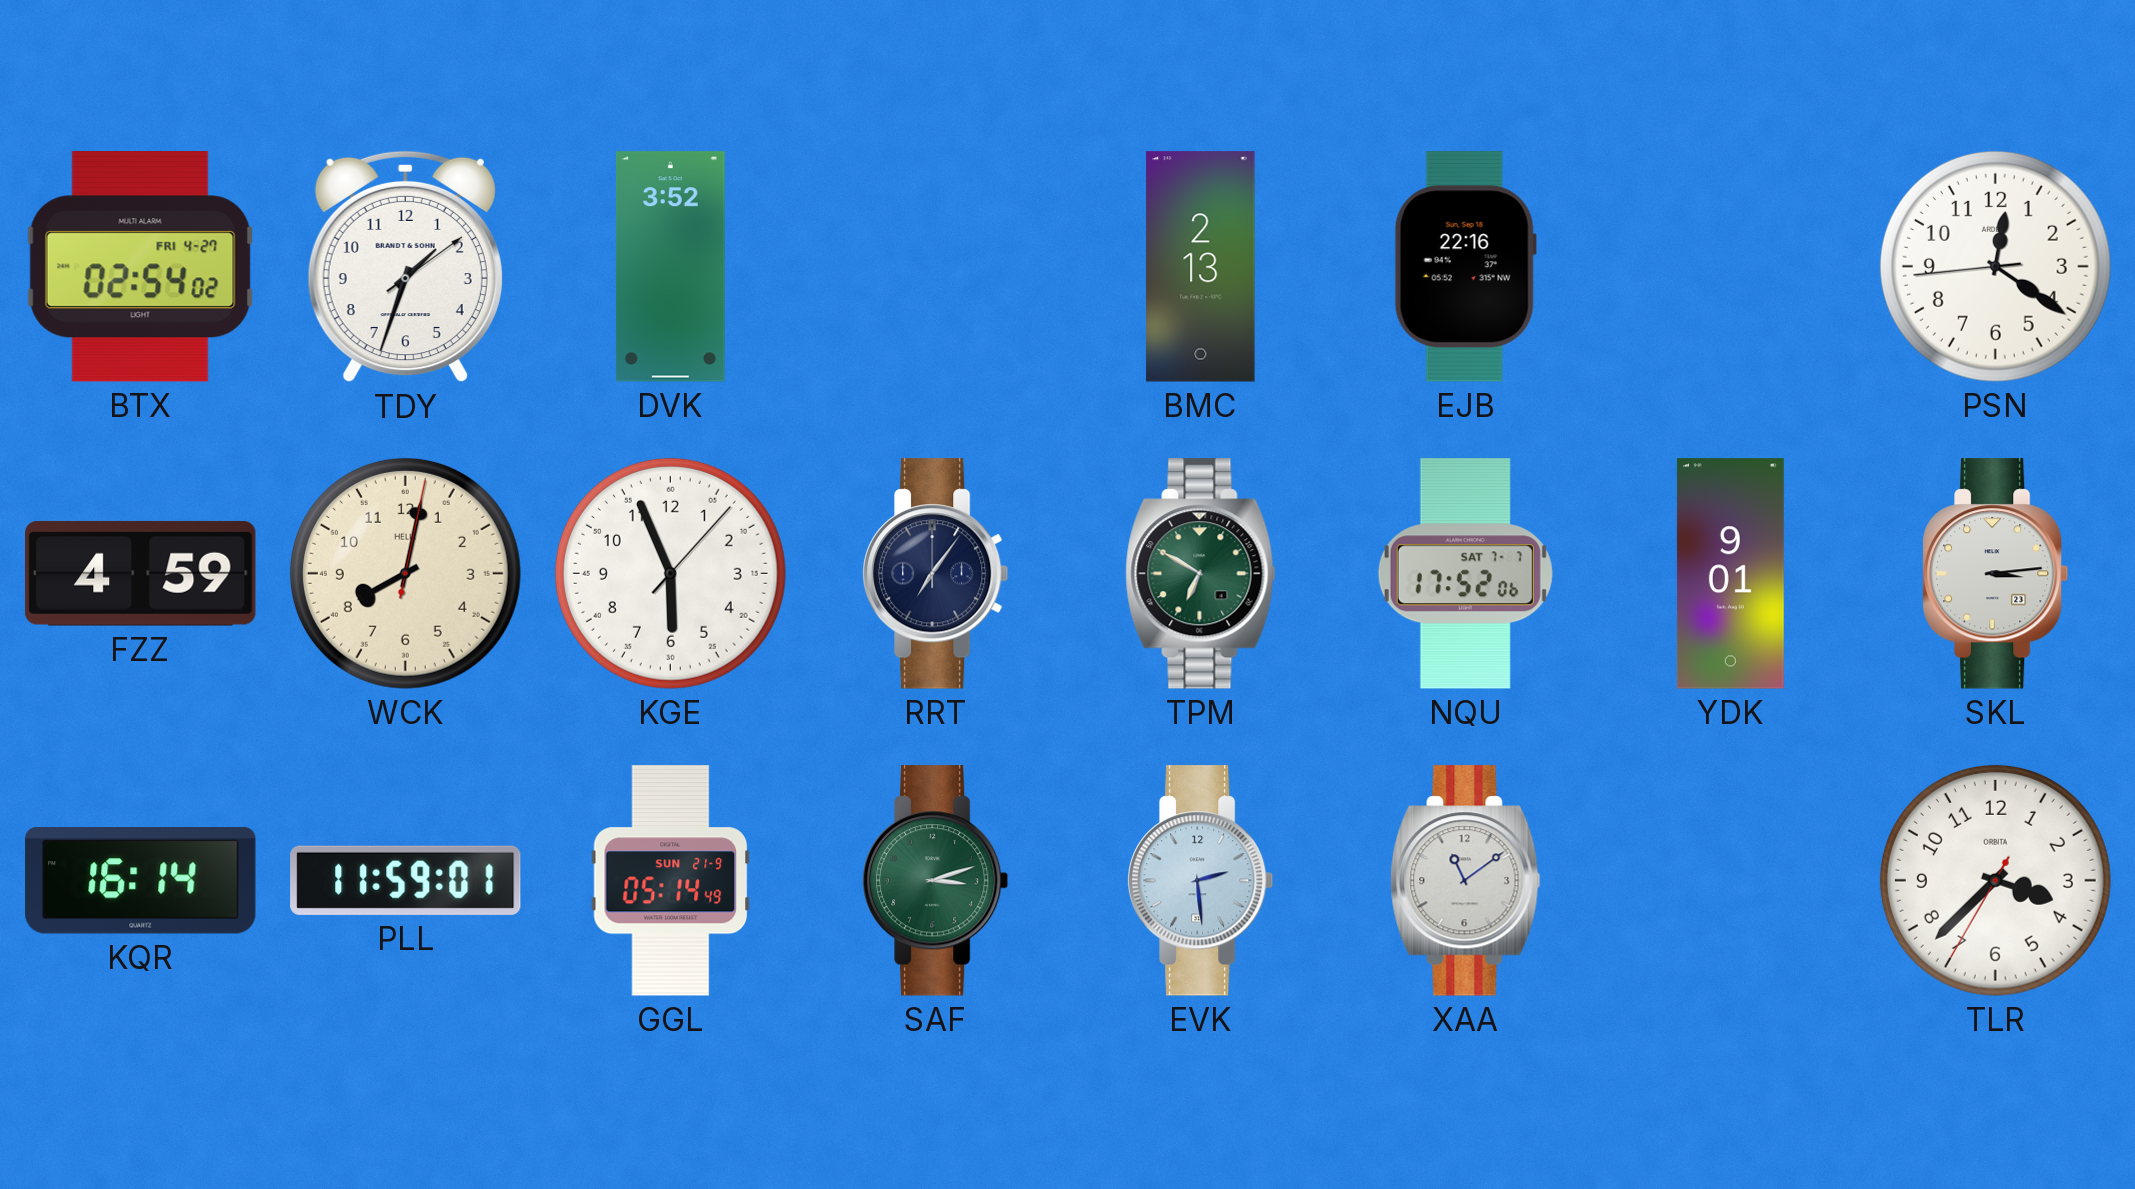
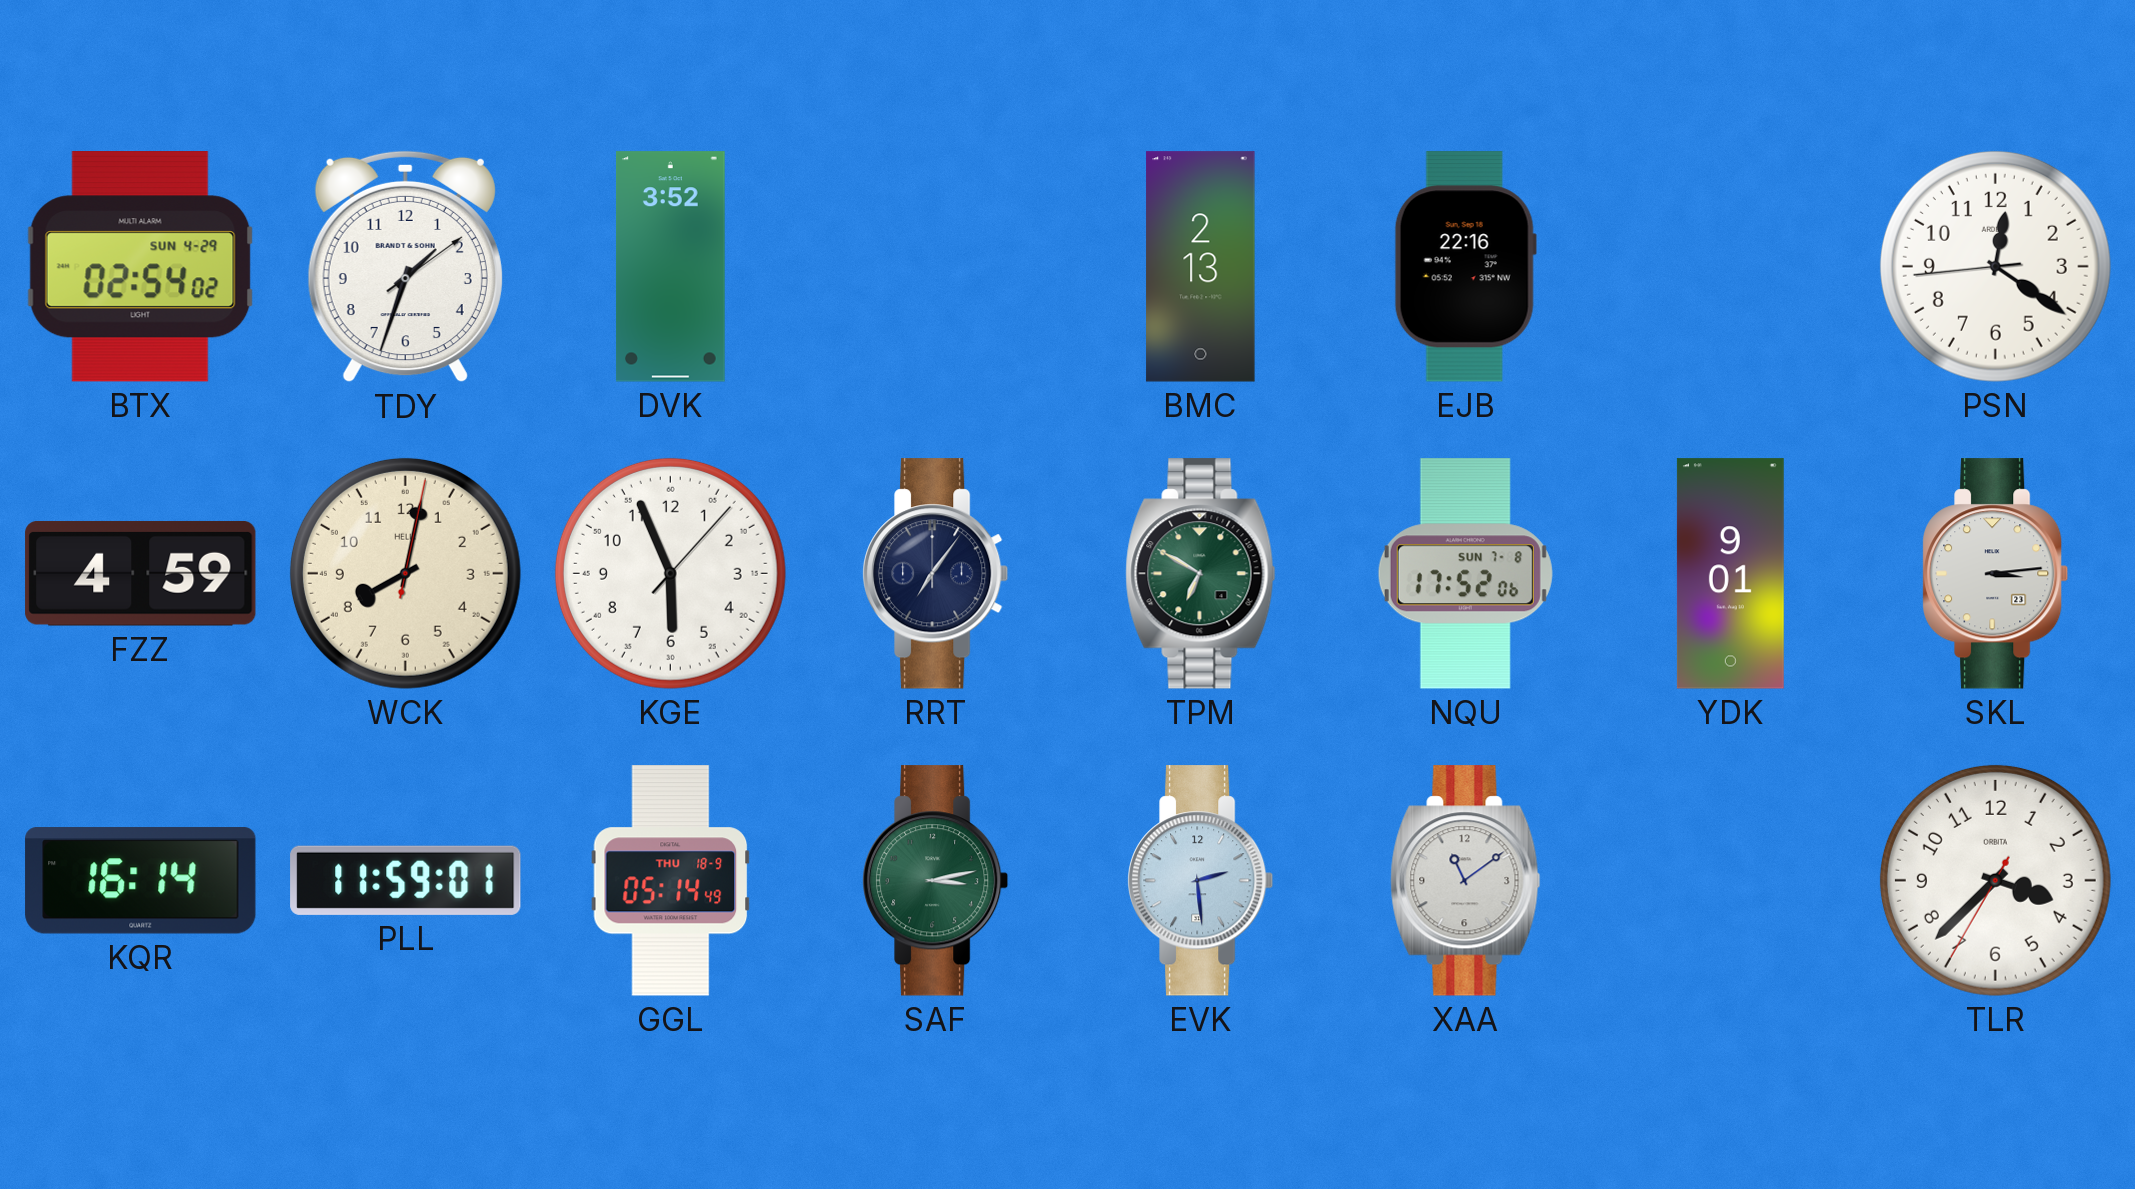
BTX date: FRI 4-27 -> SUN 4-29 (141, 267)
NQU date: SAT 7-7 -> SUN 7-8 (1465, 574)
GGL date: SUN 21-9 -> THU 18-9 (671, 881)
SAF: 3:12 -> 3:13 (936, 881)
